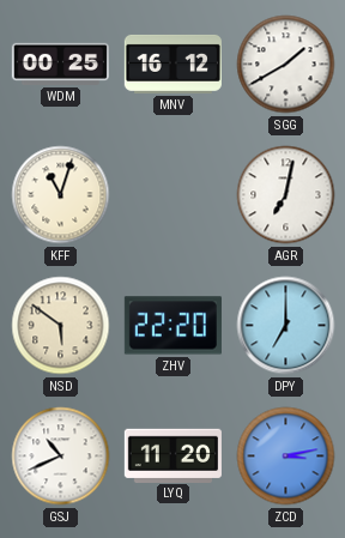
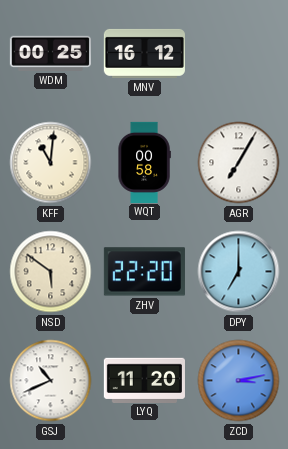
SGG: 1:40 -> none (286, 65)
KFF: 11:03 -> 11:01 (51, 163)
WQT: none -> 00:58 (144, 162)
AGR: 7:02 -> 7:05 (239, 163)
